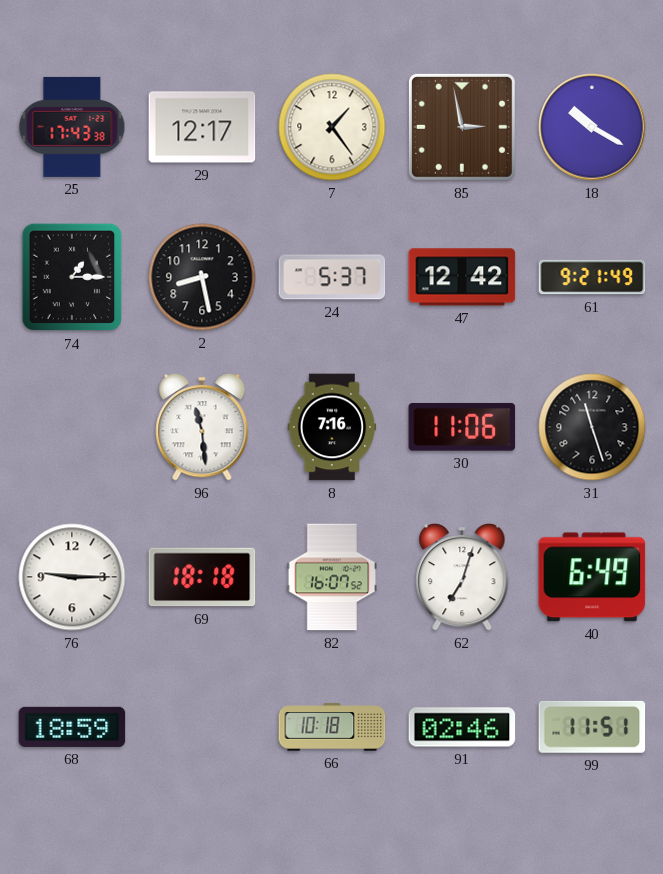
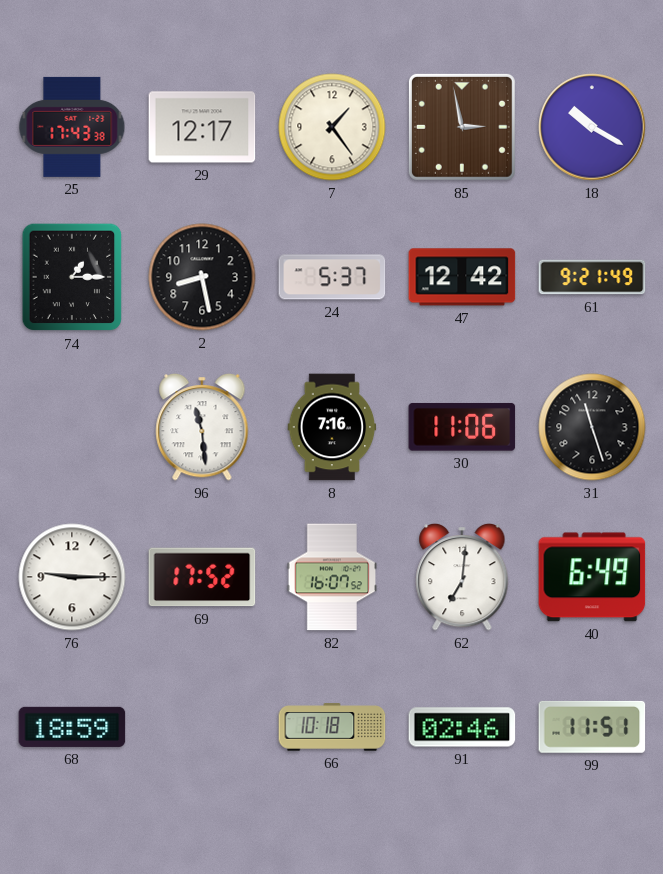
69: 18:18 -> 17:52 (202, 577)
62: 7:03 -> 7:01 (462, 577)
